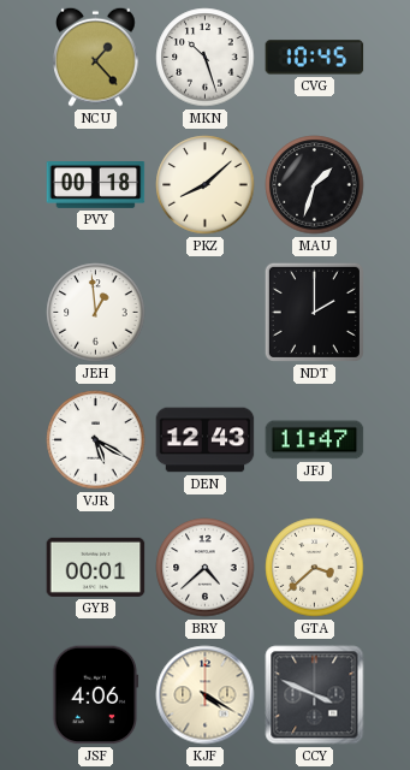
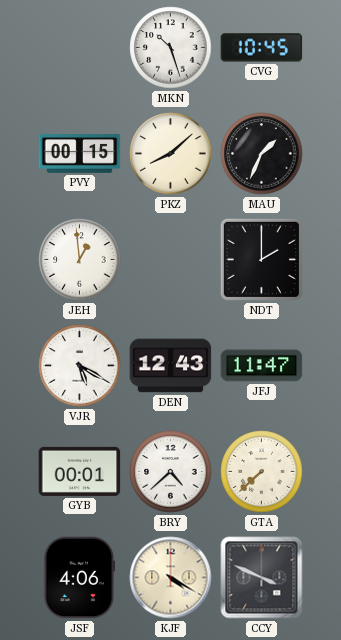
NCU: 1:23 -> none (96, 57)
PVY: 00:18 -> 00:15 (80, 154)
MAU: 1:33 -> 1:34 (262, 154)
GTA: 3:38 -> 7:38 (262, 472)
